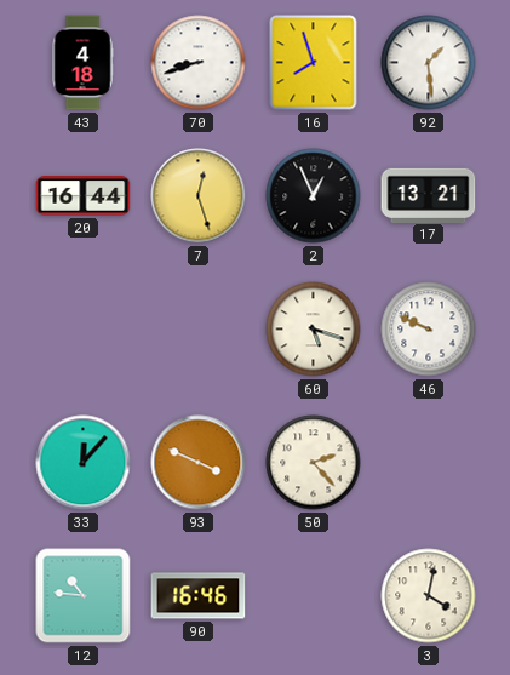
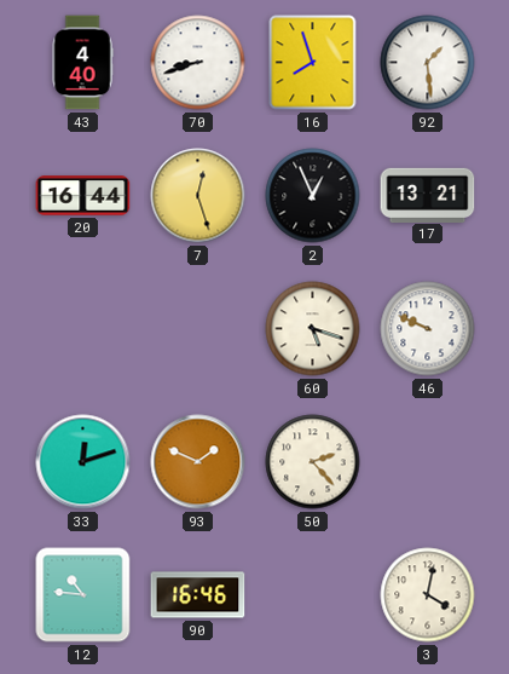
43: 4:18 -> 4:40 (82, 63)
33: 12:07 -> 12:12 (83, 462)
93: 3:49 -> 1:49 (198, 462)
